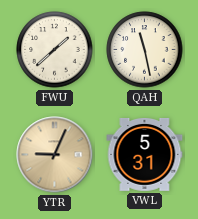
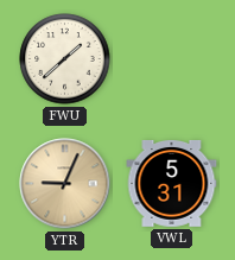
QAH: 11:28 -> none (145, 50)
